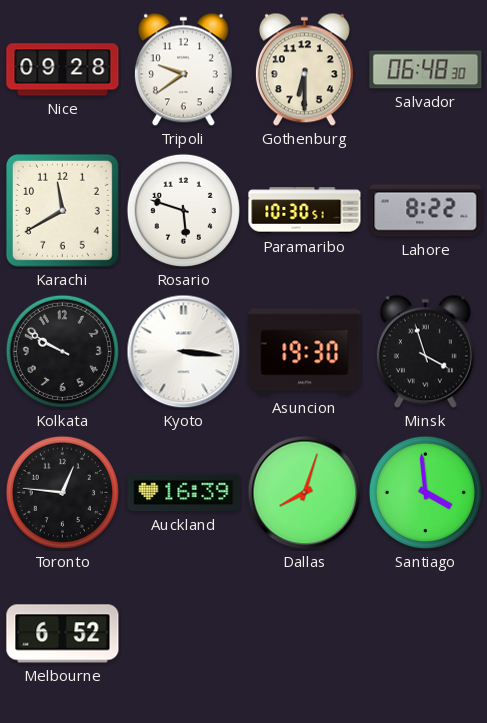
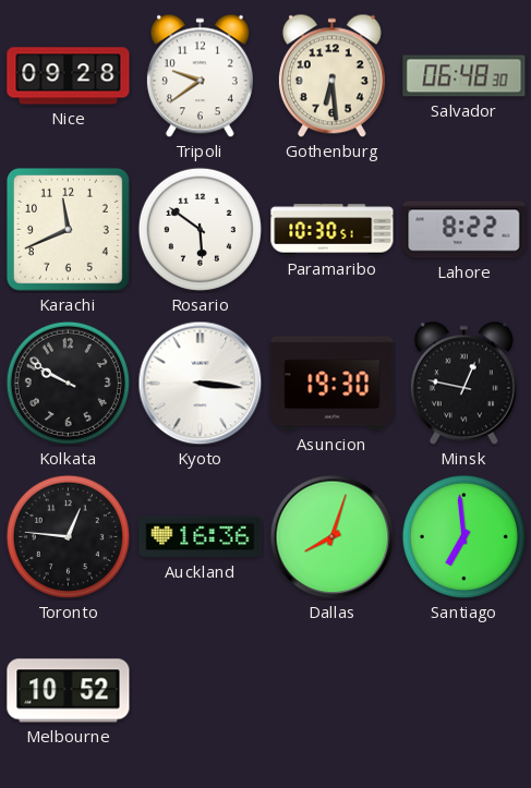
Gothenburg: 6:30 -> 6:29 (331, 76)
Karachi: 11:40 -> 11:41 (68, 229)
Rosario: 5:48 -> 5:51 (200, 229)
Minsk: 3:57 -> 12:47 (463, 384)
Auckland: 16:39 -> 16:36 (201, 537)
Santiago: 3:59 -> 6:59 (463, 536)
Melbourne: 6:52 -> 10:52 (69, 691)
